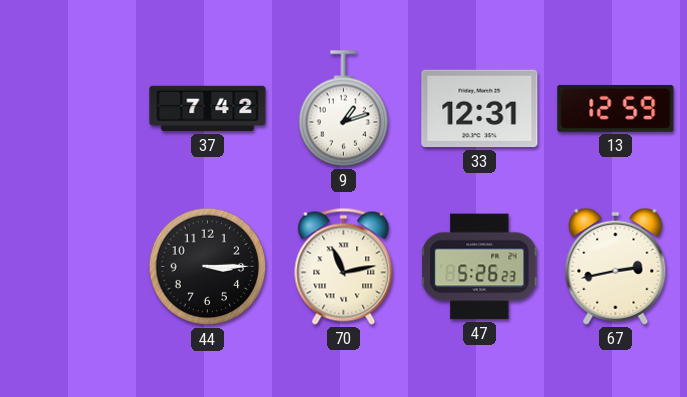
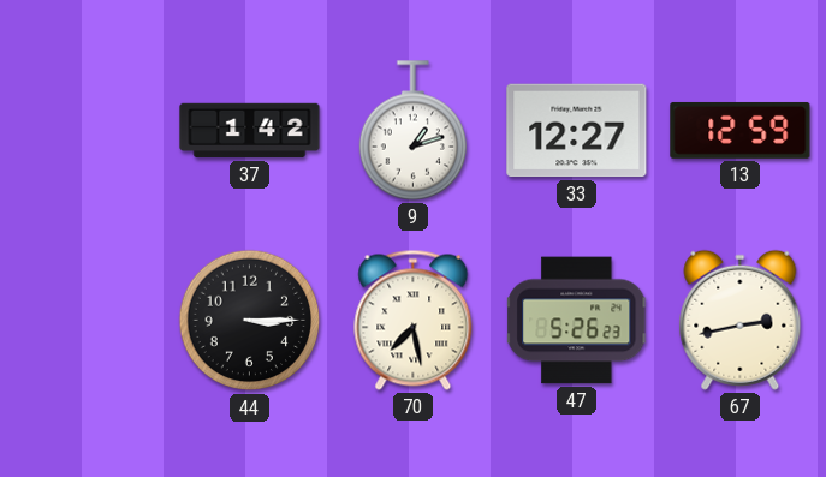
37: 7:42 -> 1:42 (250, 131)
33: 12:31 -> 12:27 (577, 131)
70: 11:13 -> 7:28 (414, 320)
